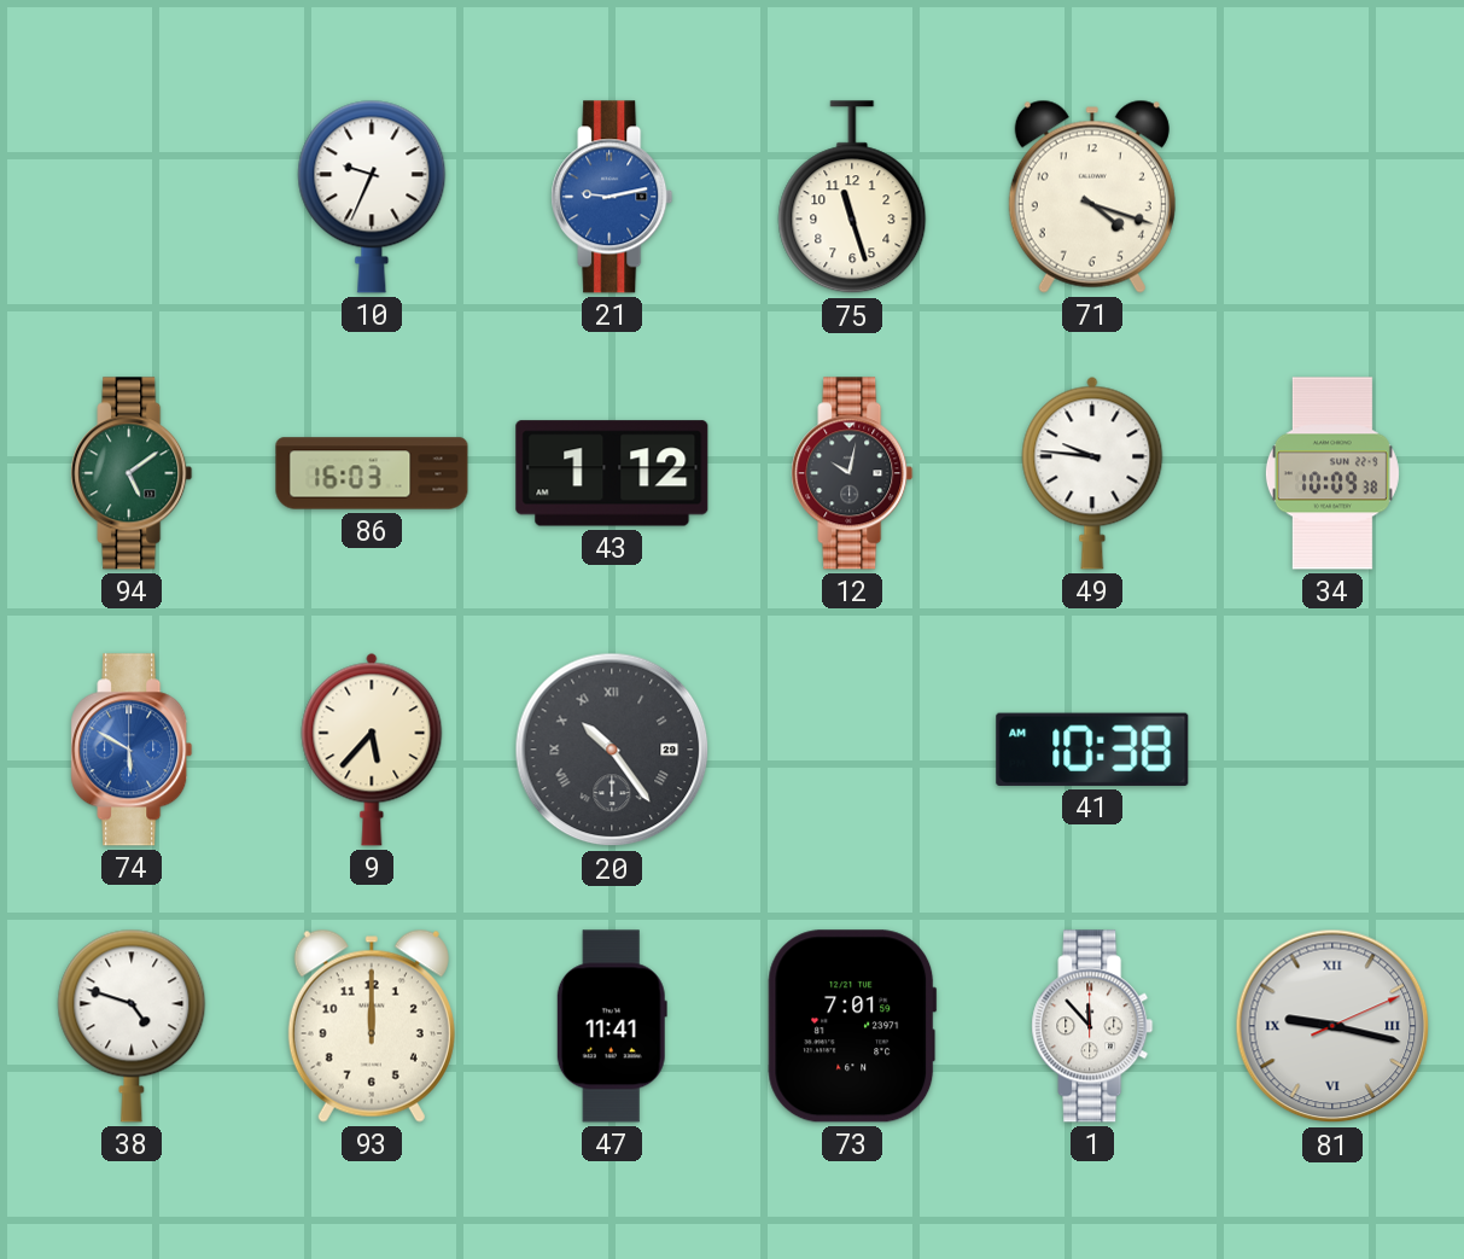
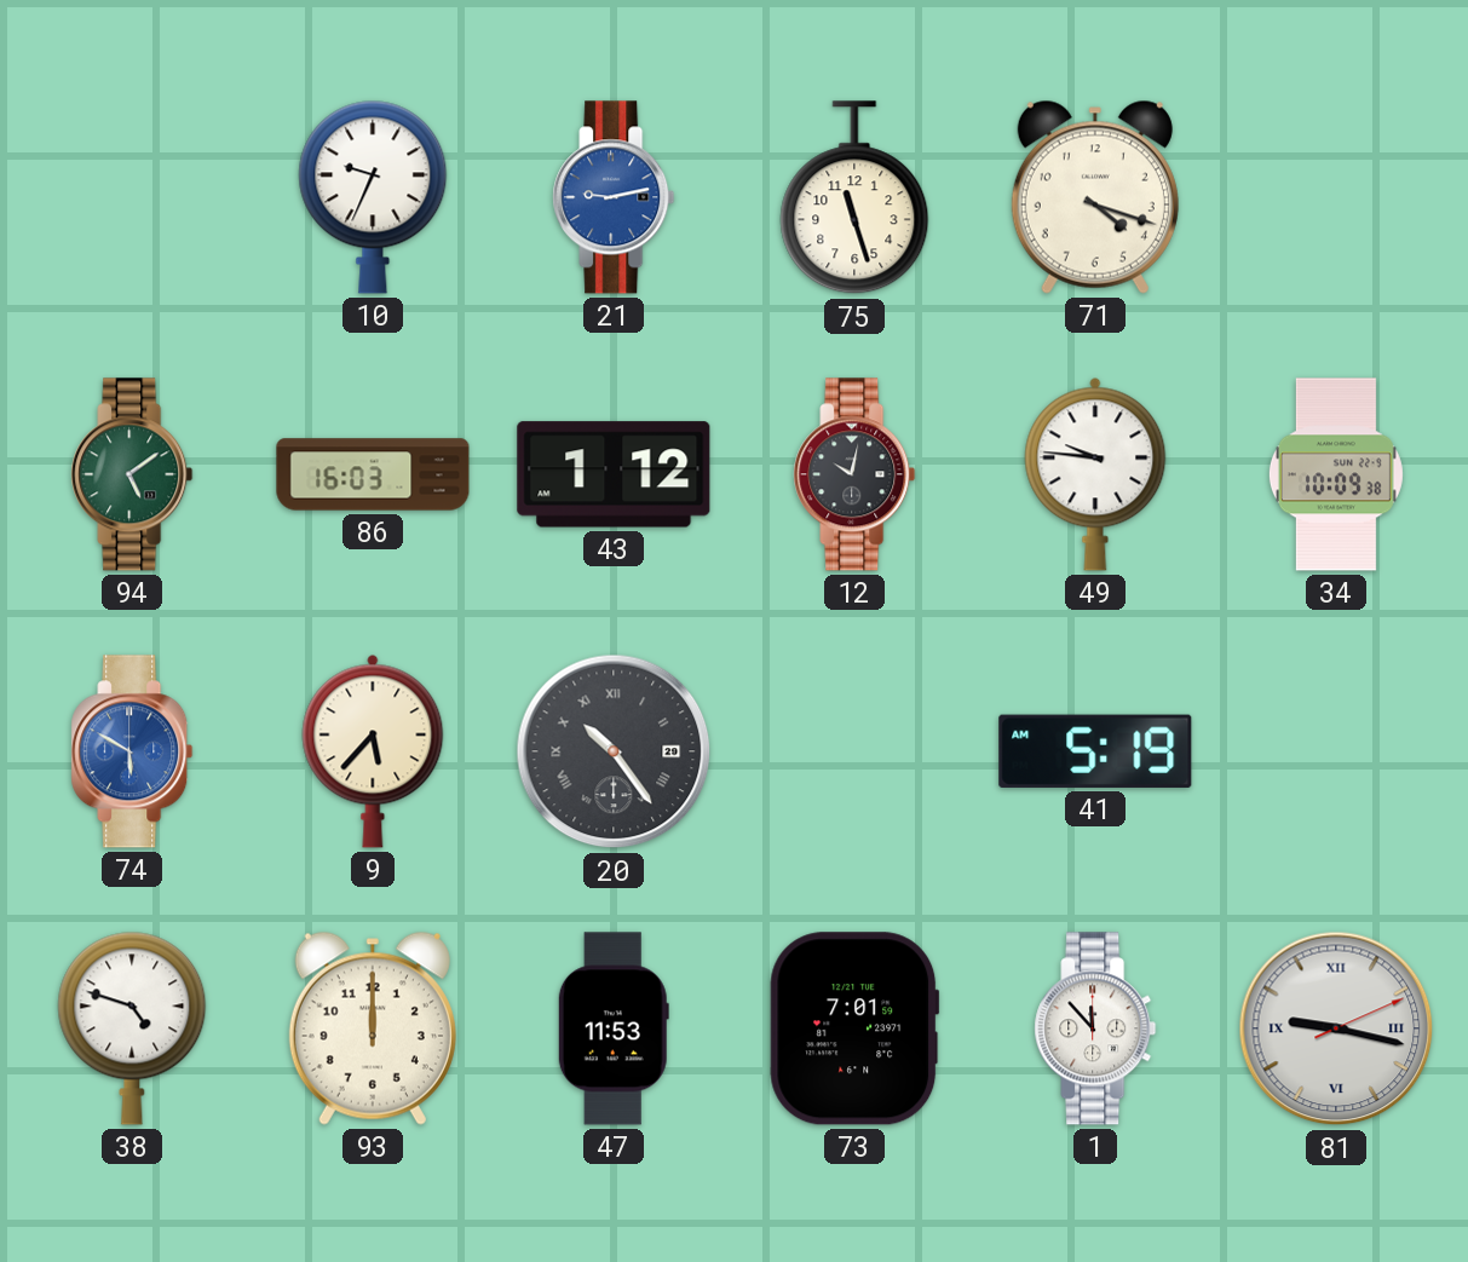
41: 10:38 -> 5:19 (1095, 751)
47: 11:41 -> 11:53 (614, 1028)
